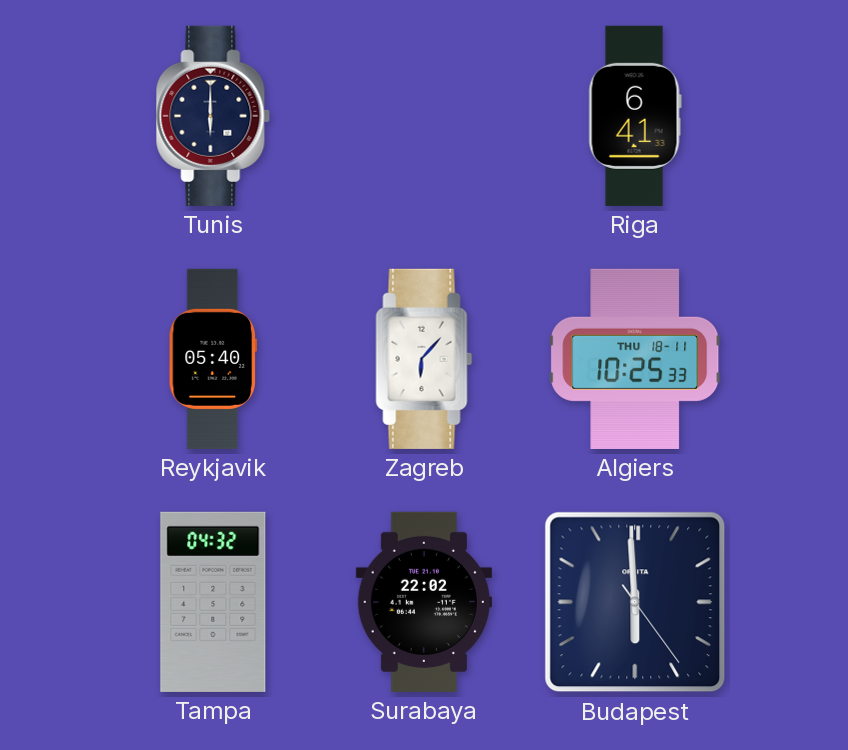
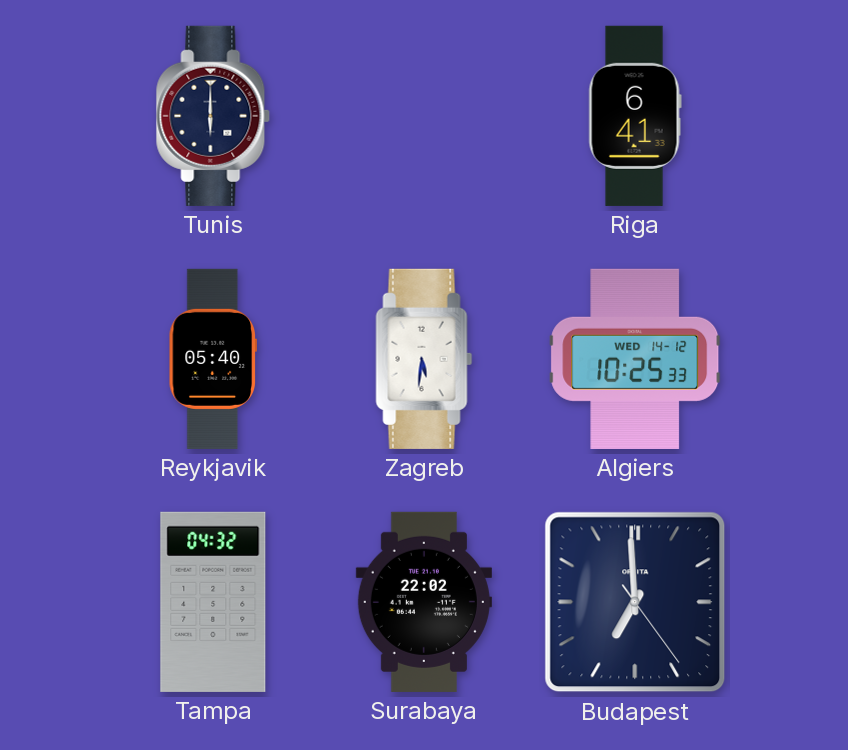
Zagreb: 6:07 -> 5:31 (424, 359)
Algiers date: THU 18-11 -> WED 14-12 (635, 359)
Budapest: 5:59 -> 6:59 (635, 602)
